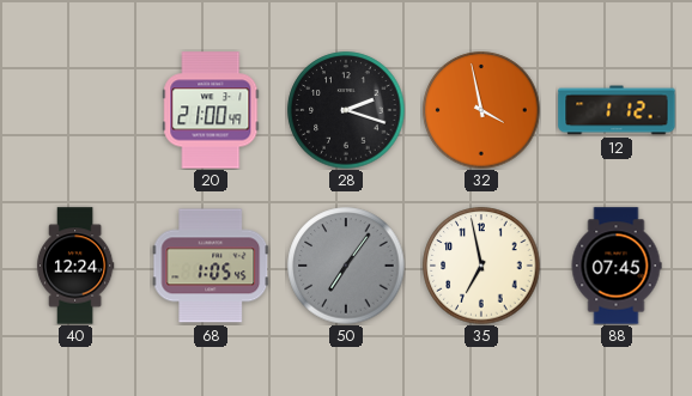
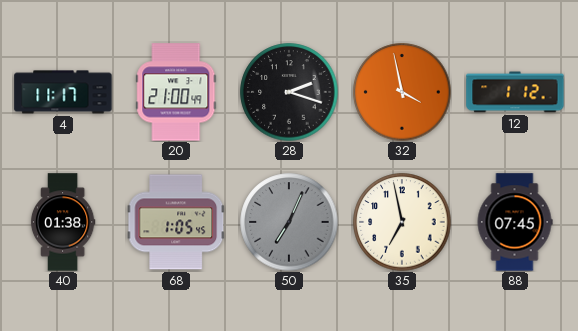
4: none -> 11:17 (63, 92)
40: 12:24 -> 01:38 (63, 222)
50: 7:06 -> 7:04 (289, 222)
